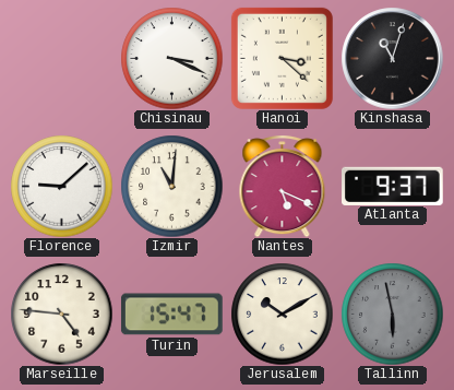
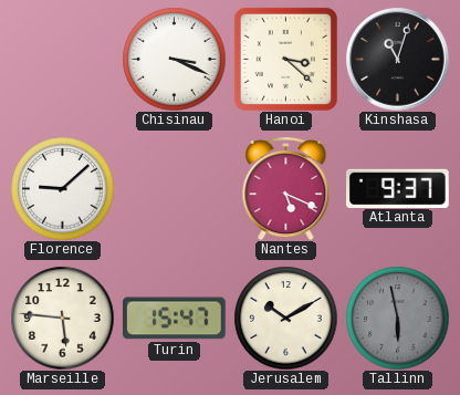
Izmir: 11:01 -> none (171, 186)
Marseille: 4:46 -> 5:46 (62, 318)
